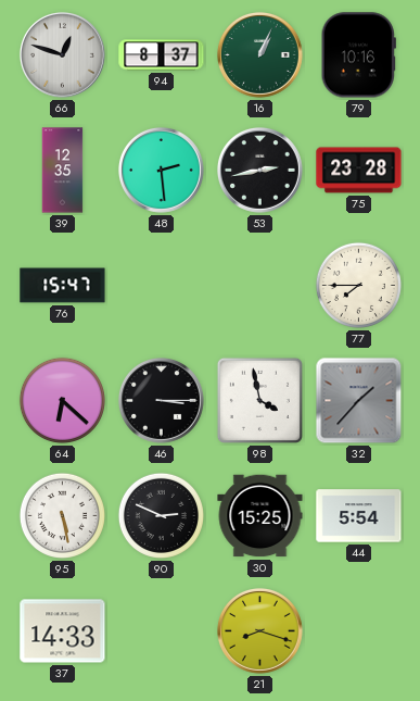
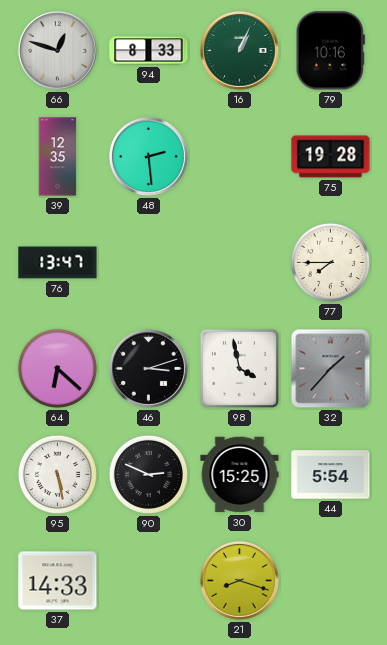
94: 8:37 -> 8:33 (149, 51)
53: 2:43 -> none (259, 170)
75: 23:28 -> 19:28 (331, 157)
76: 15:47 -> 13:47 (58, 263)
46: 3:15 -> 3:12 (148, 368)
